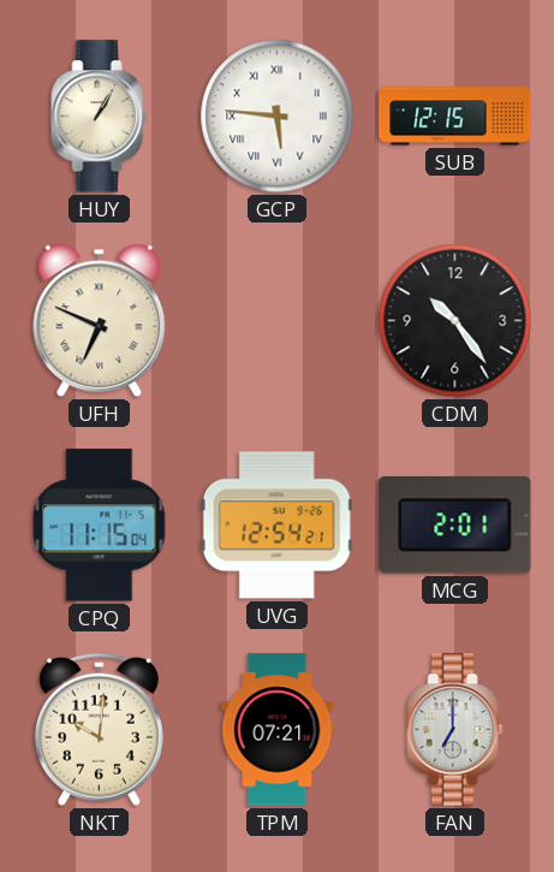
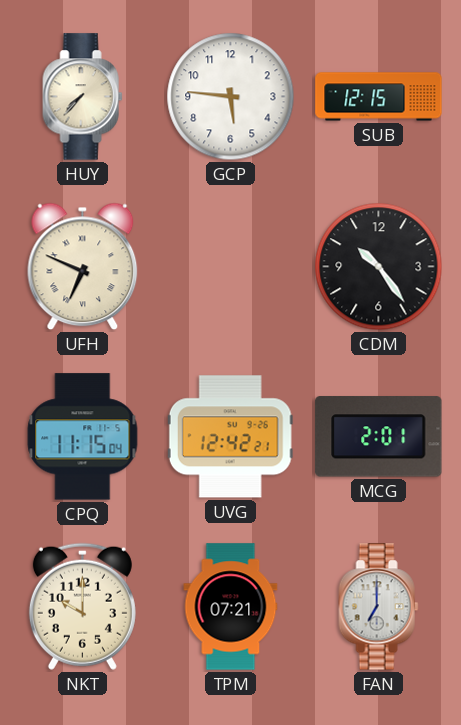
HUY: 1:05 -> 7:37 (83, 97)
GCP numerals: Roman -> Arabic (231, 97)
UVG: 12:54 -> 12:42 (230, 437)
NKT: 10:01 -> 10:00 (82, 606)
